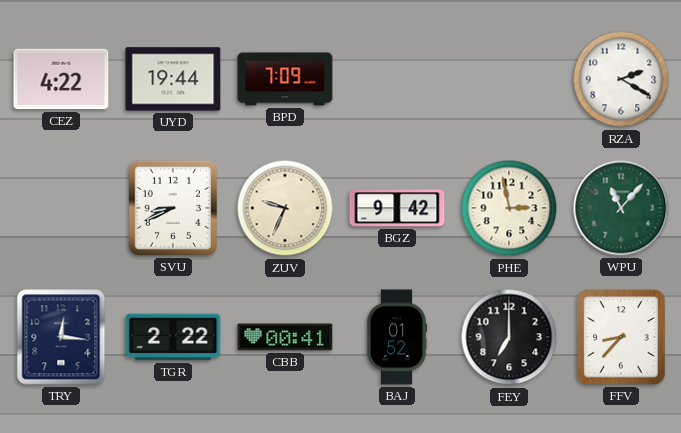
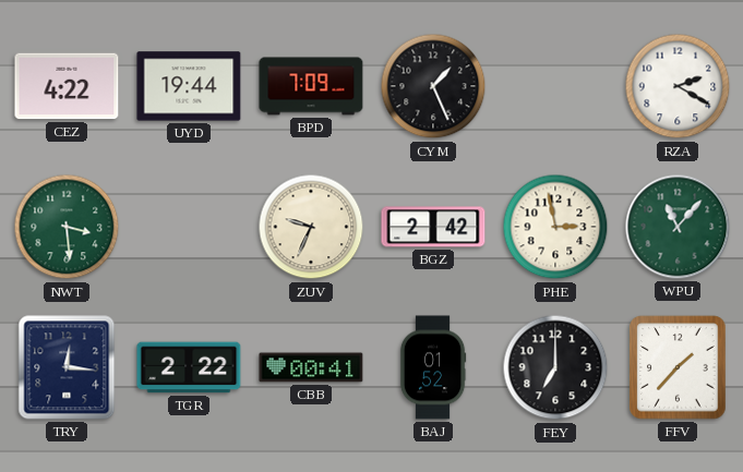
CYM: none -> 1:26 (433, 86)
NWT: none -> 3:29 (67, 227)
SVU: 8:41 -> none (173, 208)
BGZ: 9:42 -> 2:42 (433, 227)
FFV: 8:37 -> 1:37 (678, 367)
